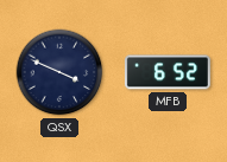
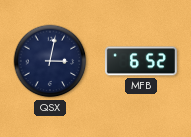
QSX: 3:49 -> 3:02 (50, 61)
